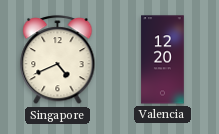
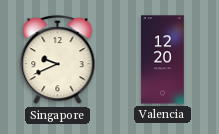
Singapore: 4:41 -> 9:41 (58, 60)
